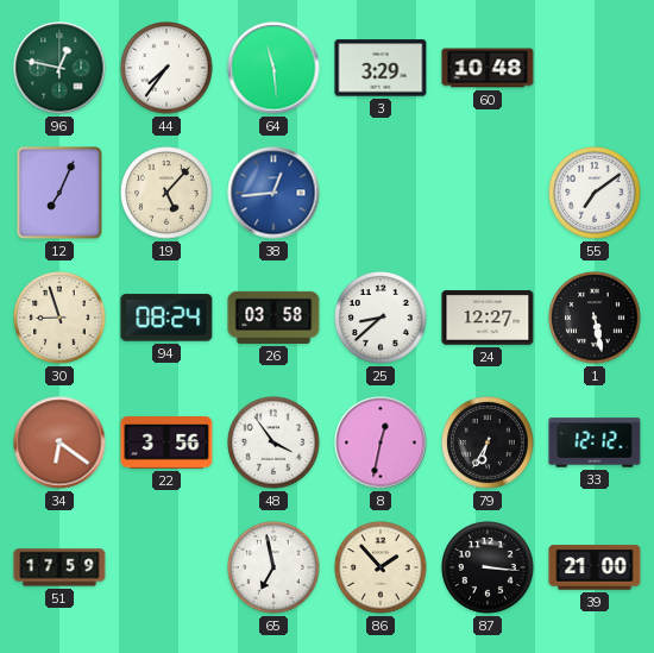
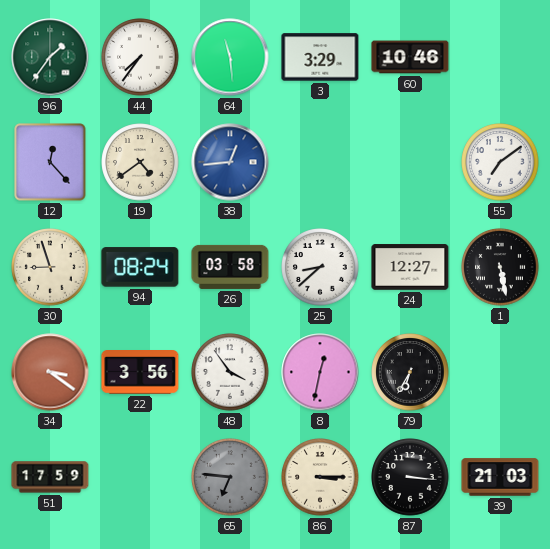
96: 12:47 -> 1:36 (50, 57)
60: 10:48 -> 10:46 (410, 57)
12: 7:04 -> 12:23 (50, 162)
19: 5:07 -> 4:39 (140, 162)
34: 6:21 -> 3:21 (50, 372)
33: 12:12 -> none (595, 442)
65: 6:58 -> 6:46 (230, 477)
65 dial: white -> grey (230, 477)
86: 1:53 -> 3:15 (320, 477)
39: 21:00 -> 21:03 (500, 477)
